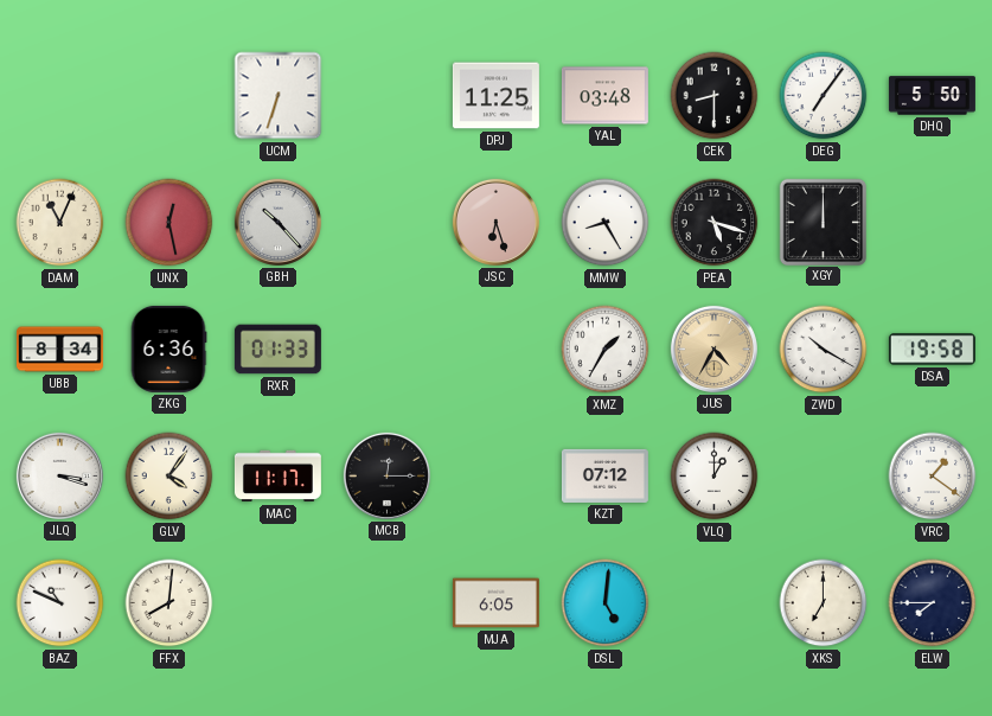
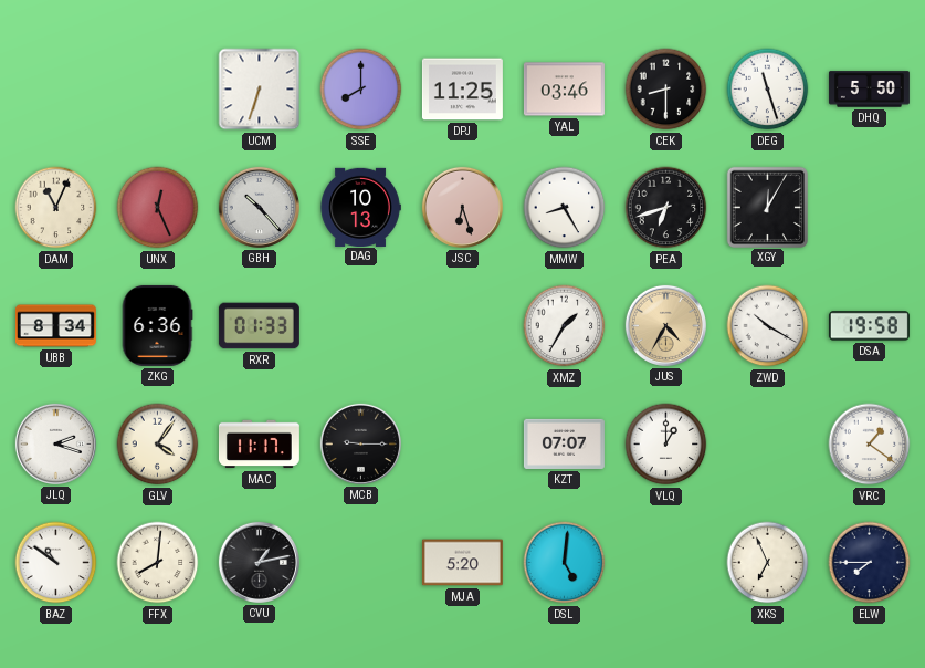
SSE: none -> 8:00 (361, 90)
YAL: 03:48 -> 03:46 (564, 90)
DEG: 7:06 -> 11:27 (768, 90)
UNX: 12:28 -> 12:26 (158, 208)
DAG: none -> 10:13 (360, 207)
PEA: 5:18 -> 6:42 (666, 208)
XGY: 12:00 -> 12:05 (767, 207)
JLQ: 3:18 -> 2:18 (55, 443)
MCB: 12:15 -> 9:15 (360, 443)
KZT: 07:12 -> 07:07 (564, 443)
BAZ: 10:49 -> 10:51 (56, 563)
CVU: none -> 1:13 (259, 562)
MJA: 6:05 -> 5:20 (462, 563)
XKS: 7:00 -> 6:56 (768, 563)
